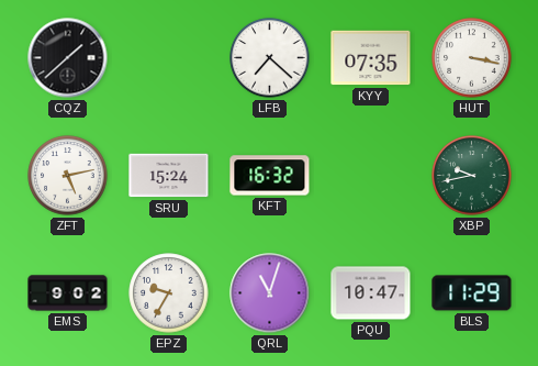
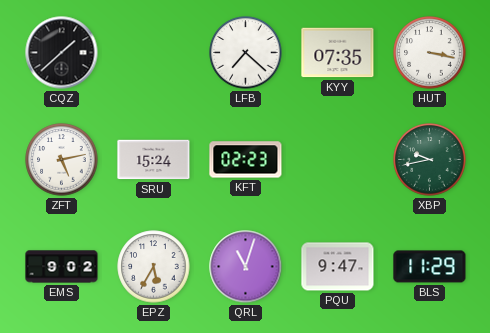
KFT: 16:32 -> 02:23 (246, 160)
EPZ: 9:35 -> 5:35 (154, 267)
PQU: 10:47 -> 9:47 (338, 267)
